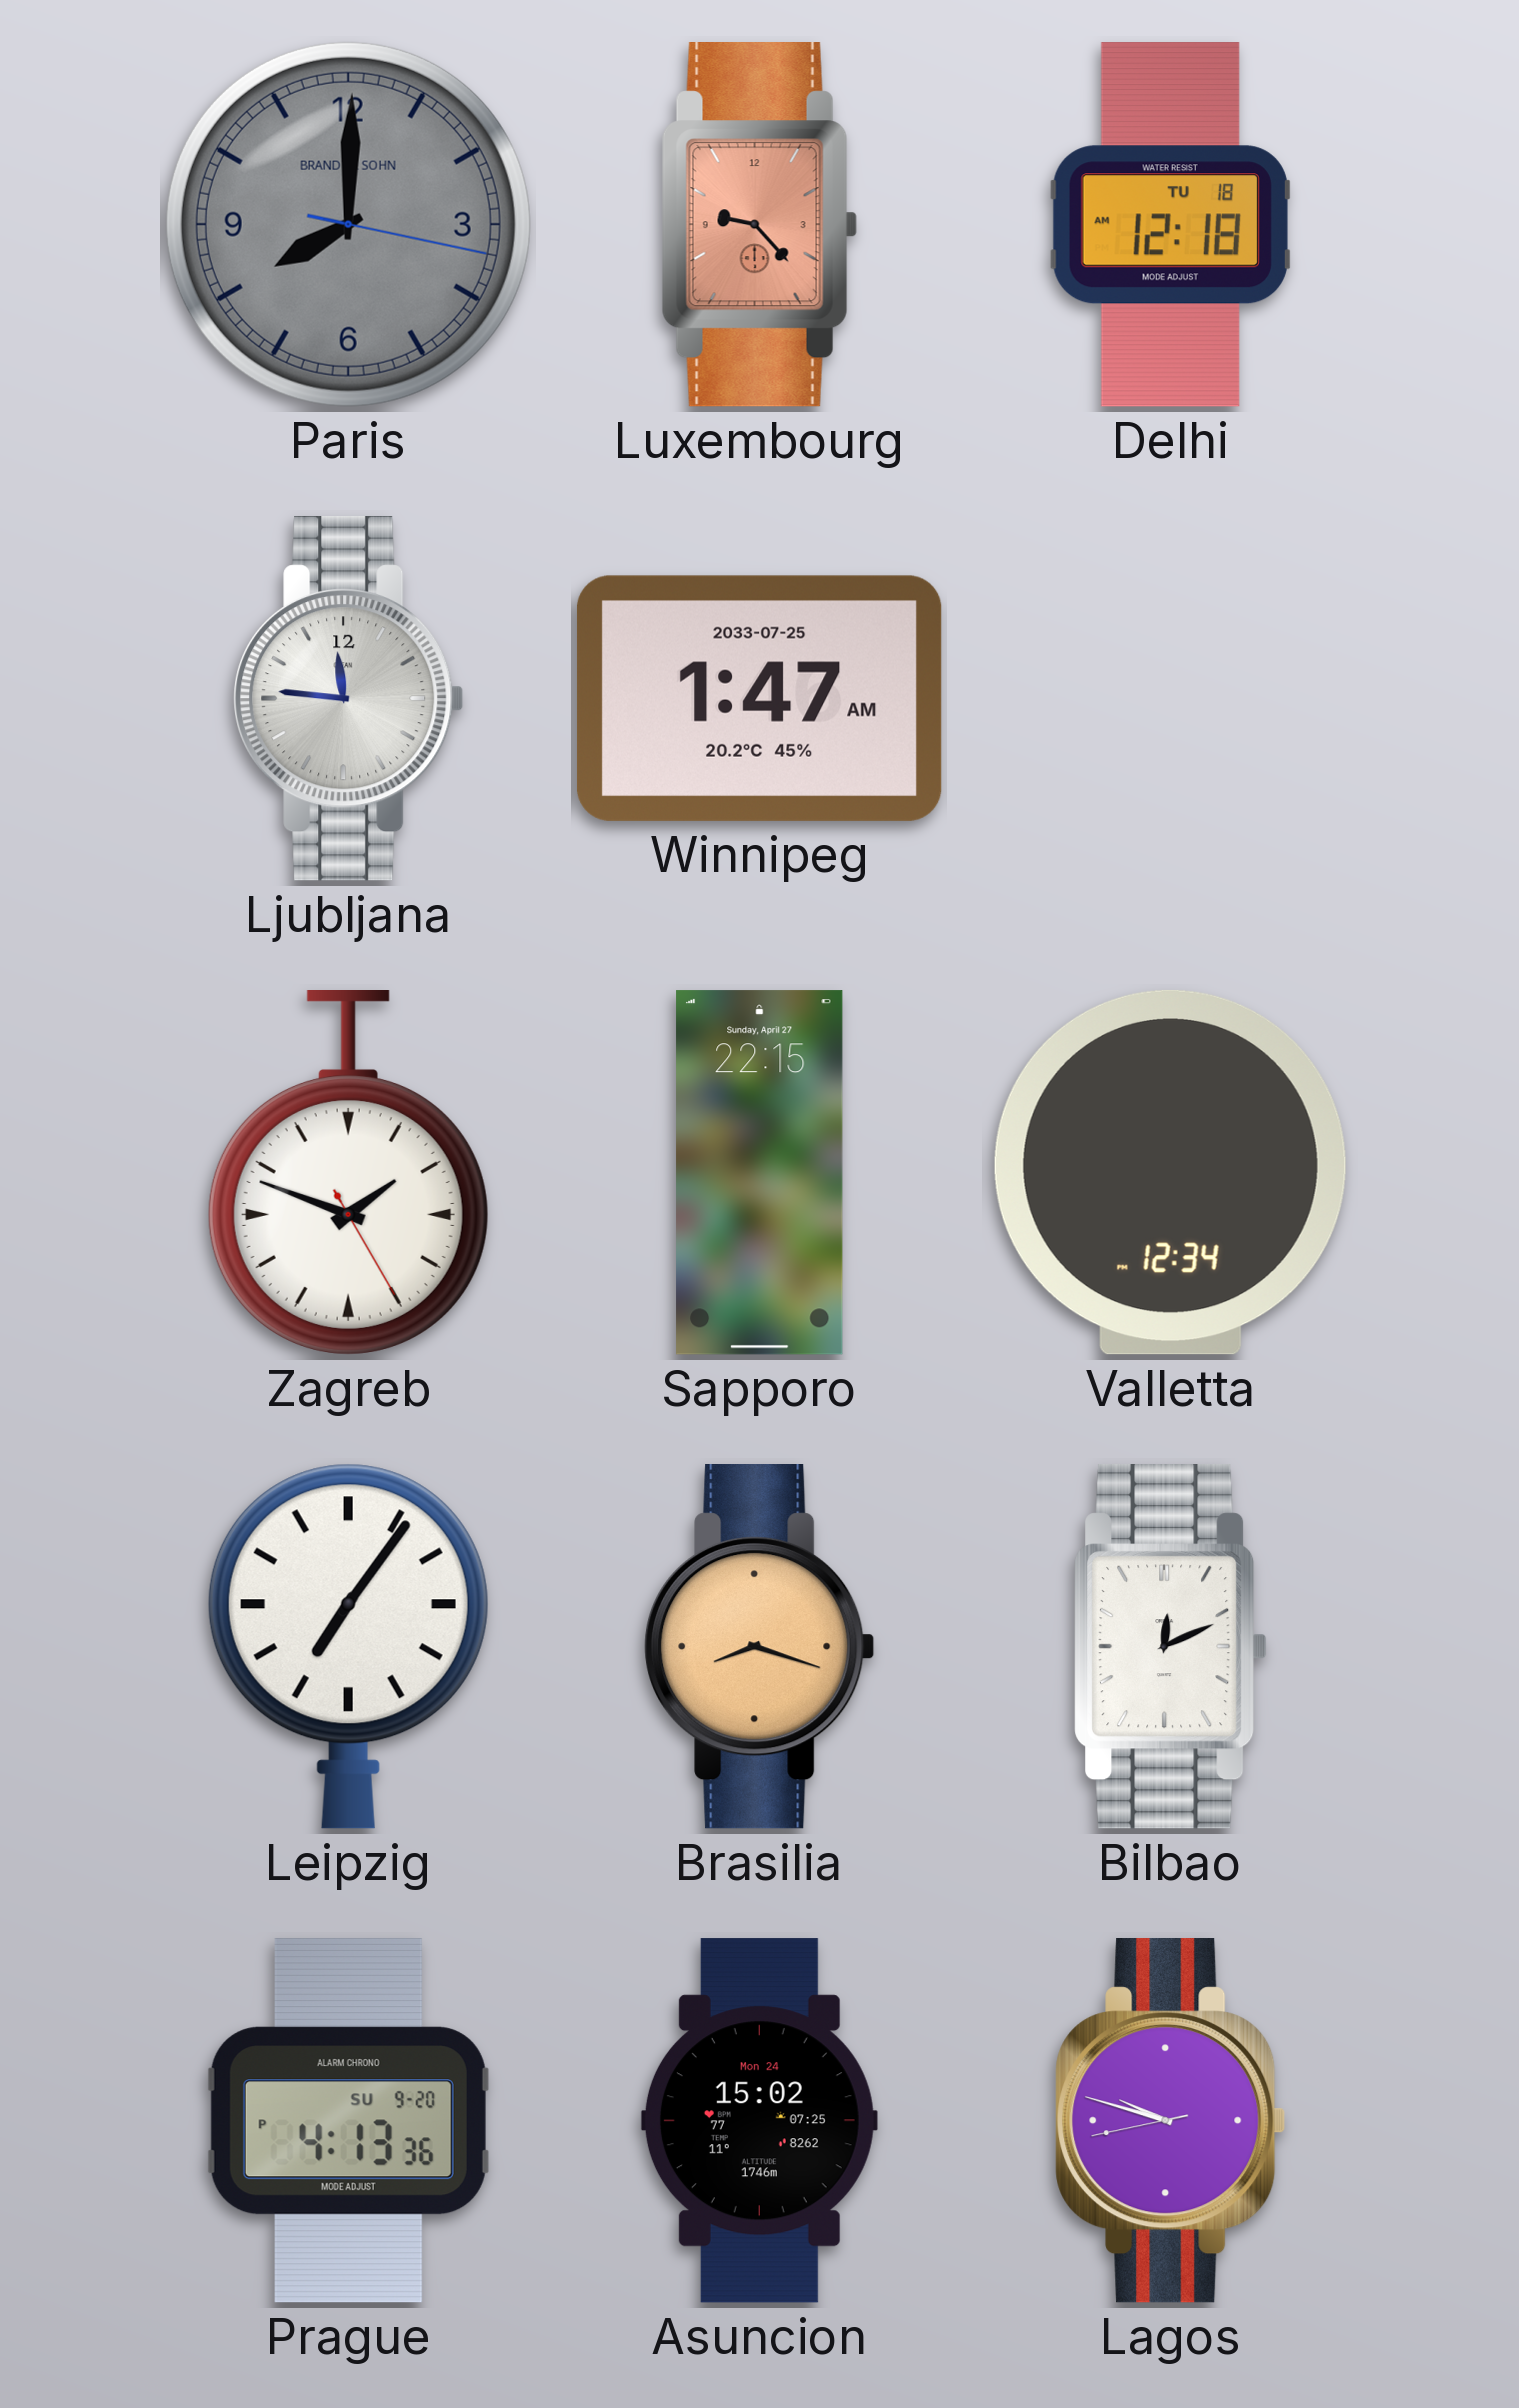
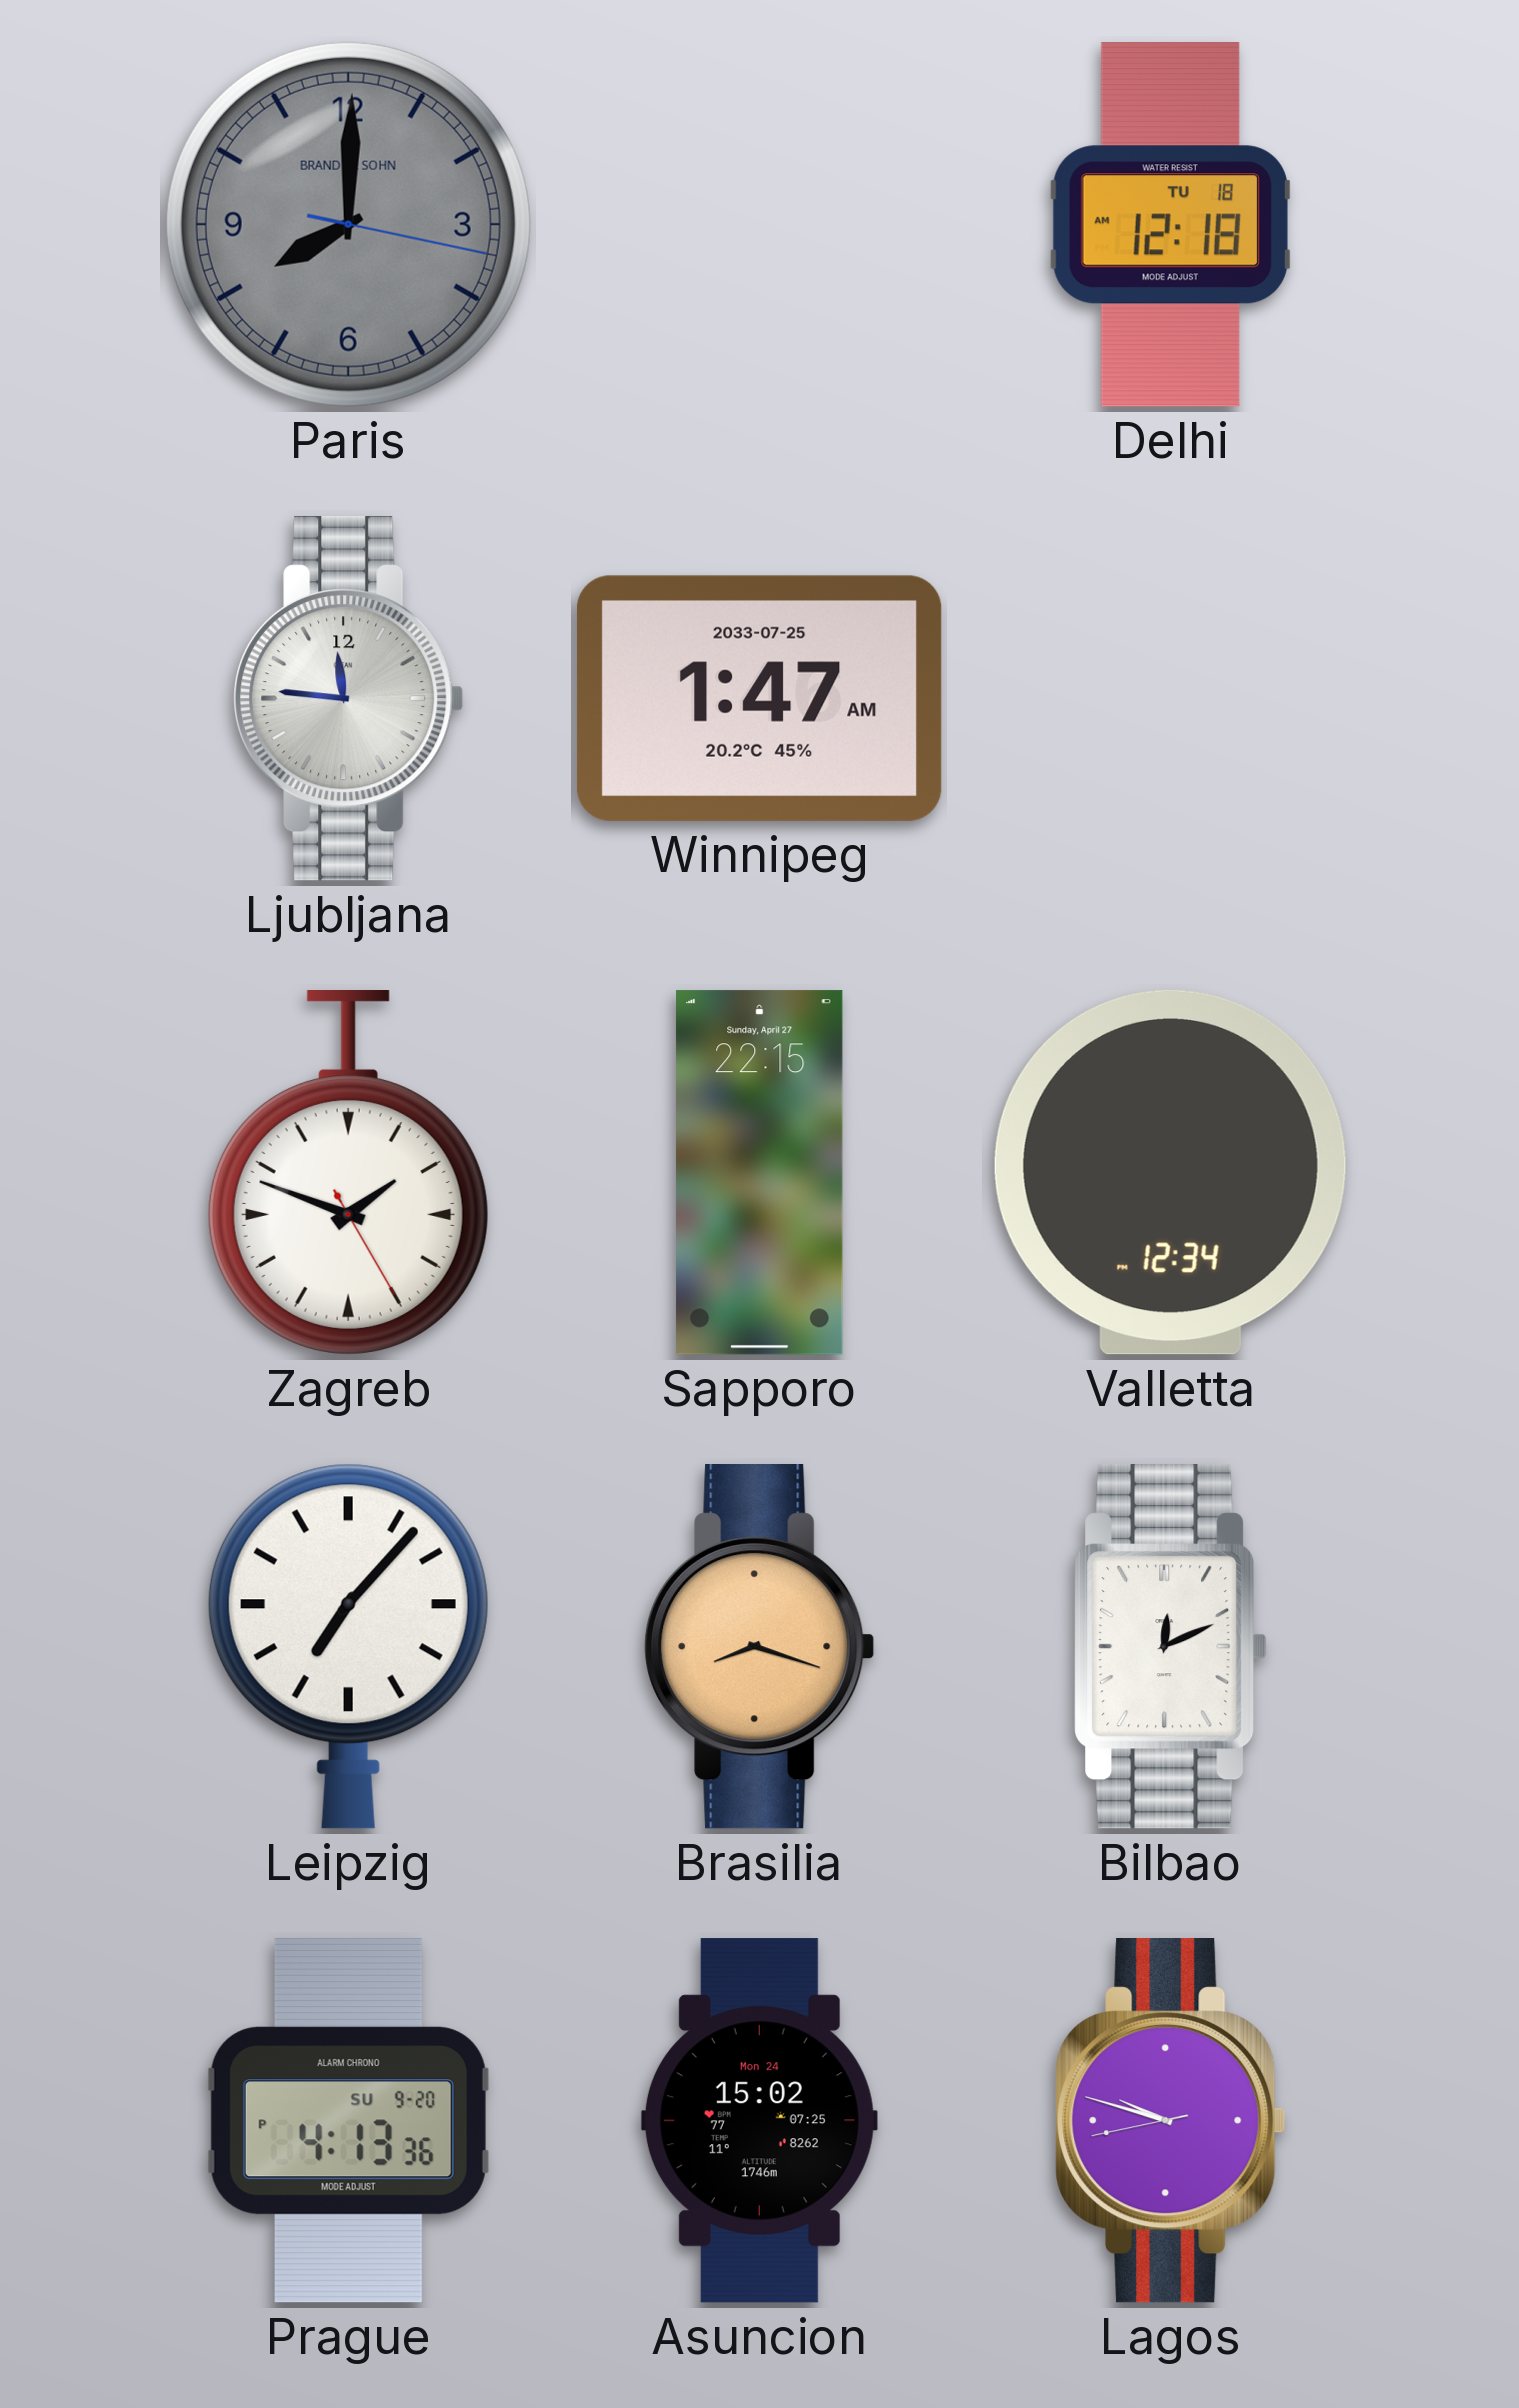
Luxembourg: 9:23 -> none (759, 225)
Leipzig: 7:06 -> 7:07 (348, 1646)
